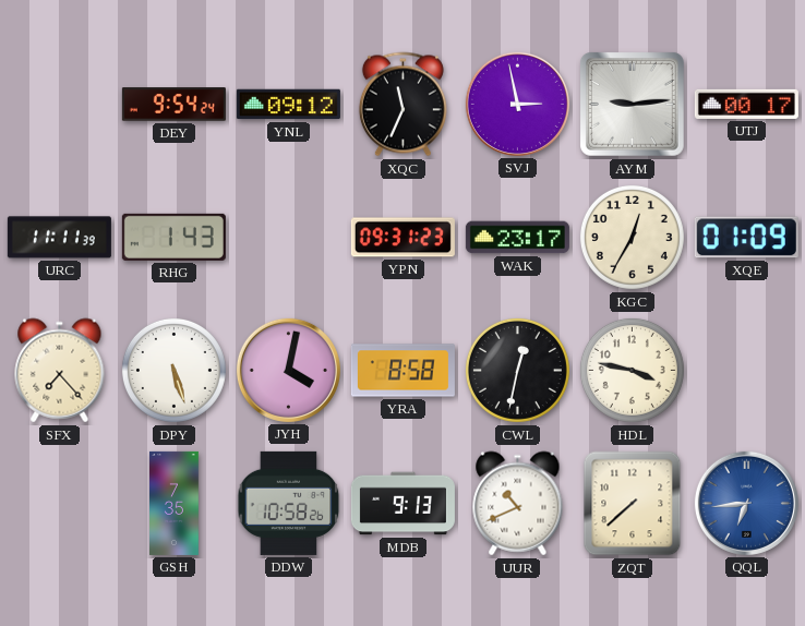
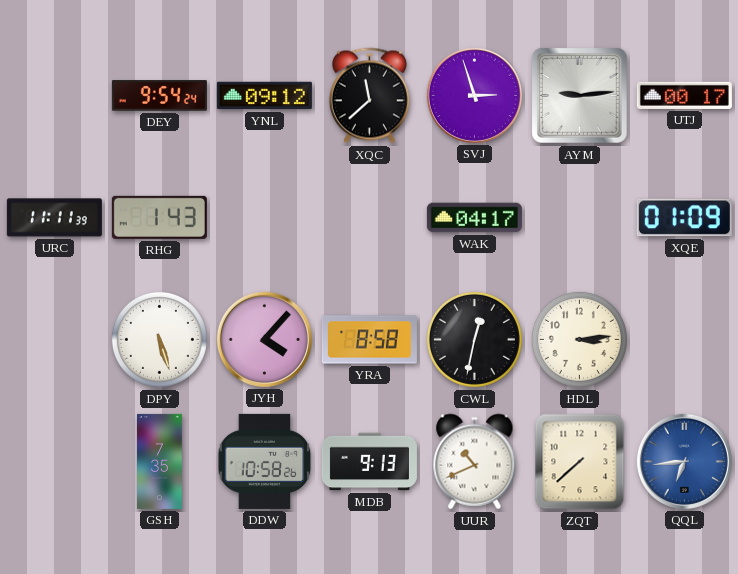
XQC: 11:34 -> 11:38 (369, 96)
SVJ: 2:58 -> 2:57 (474, 95)
YPN: 09:31 -> none (403, 238)
WAK: 23:17 -> 04:17 (474, 218)
KGC: 12:35 -> none (632, 237)
SFX: 7:23 -> none (60, 371)
JYH: 4:02 -> 4:07 (264, 339)
HDL: 3:47 -> 3:14 (579, 339)
